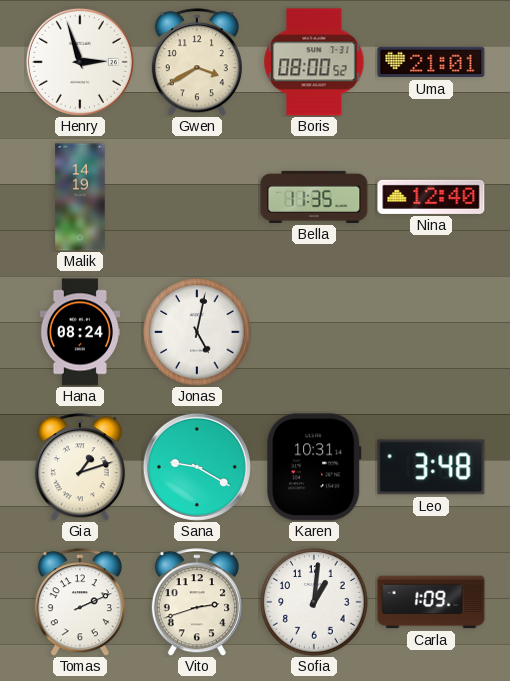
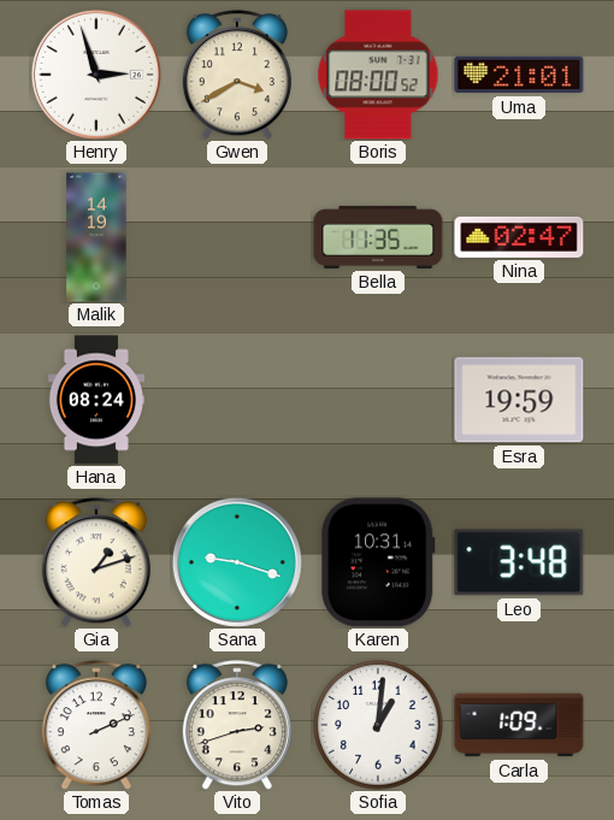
Nina: 12:40 -> 02:47 (519, 237)
Jonas: 5:02 -> none (197, 332)
Esra: none -> 19:59 (519, 400)
Sana: 9:20 -> 9:18 (237, 562)
